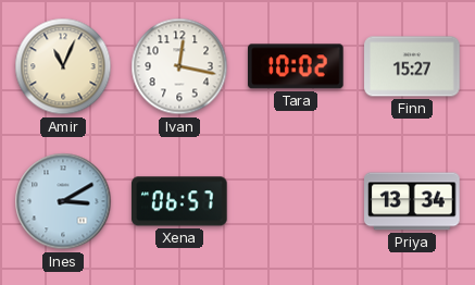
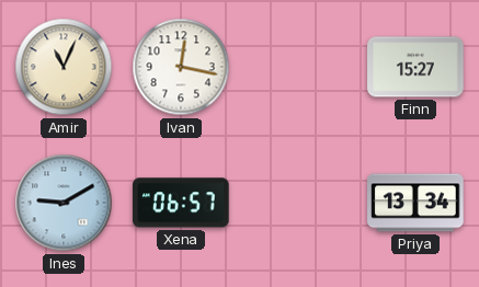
Tara: 10:02 -> none (297, 66)
Ines: 3:10 -> 9:10 (64, 203)
